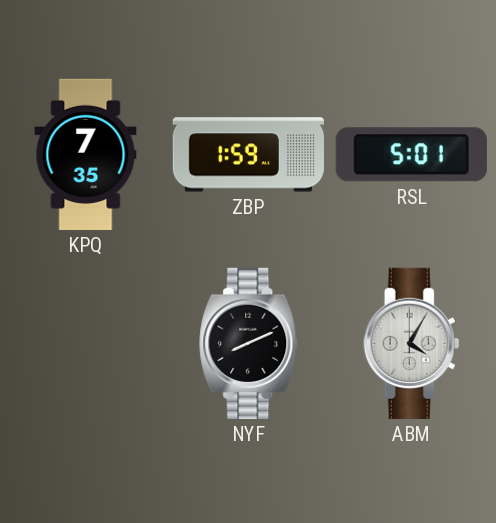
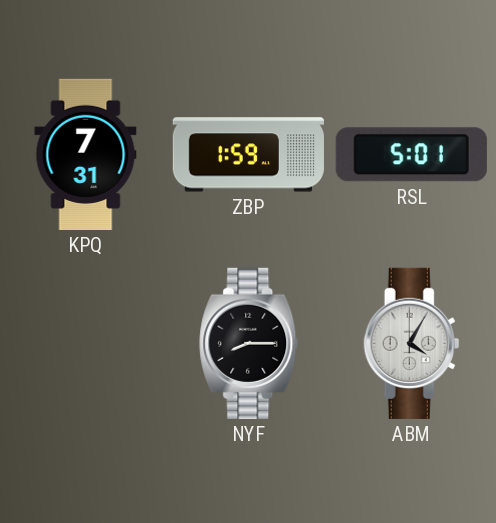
KPQ: 7:35 -> 7:31 (86, 154)
NYF: 8:11 -> 8:15 (249, 343)
